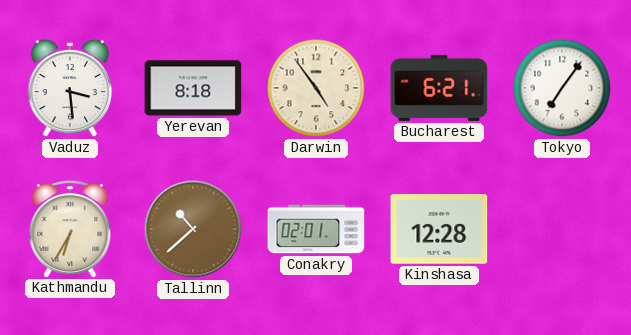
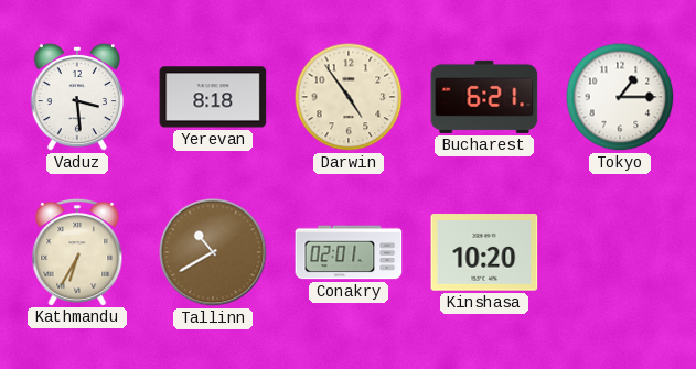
Tokyo: 7:06 -> 1:15 (620, 97)
Tallinn: 10:38 -> 10:40 (213, 252)
Kinshasa: 12:28 -> 10:20 (484, 252)
